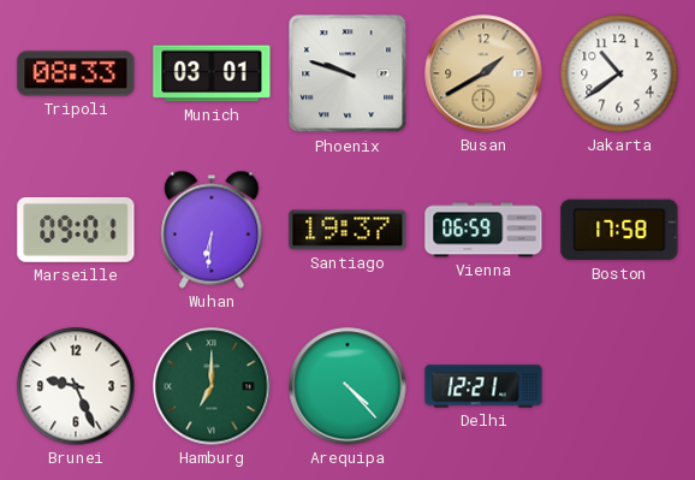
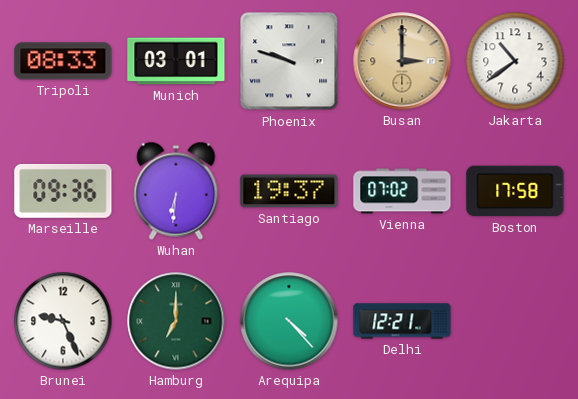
Busan: 1:40 -> 3:00 (402, 61)
Marseille: 09:01 -> 09:36 (63, 191)
Vienna: 06:59 -> 07:02 (402, 191)
